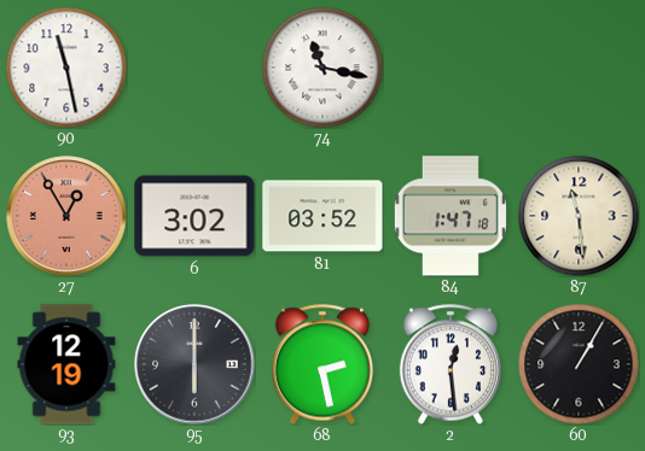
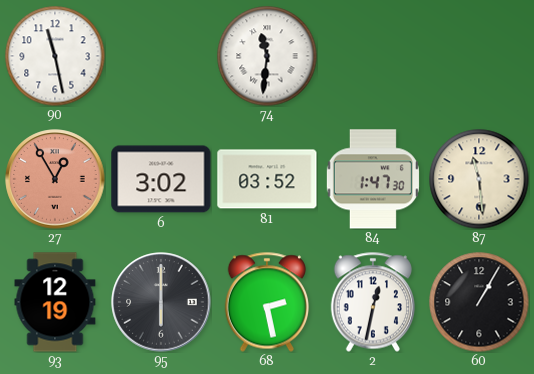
74: 11:17 -> 11:31 (267, 56)
84: 1:47:18 -> 1:47:30 (373, 179)
2: 12:29 -> 12:32 (372, 302)
